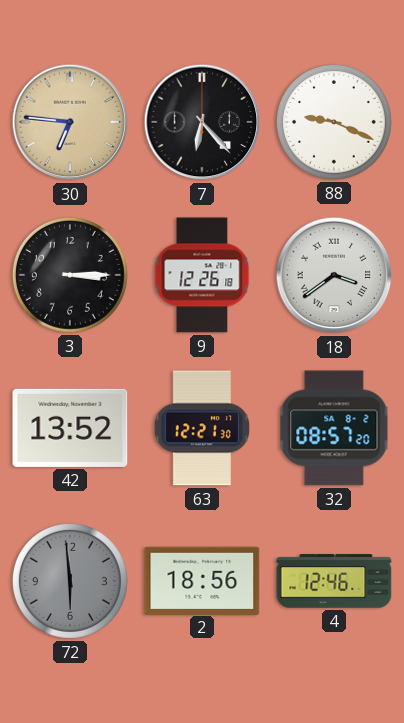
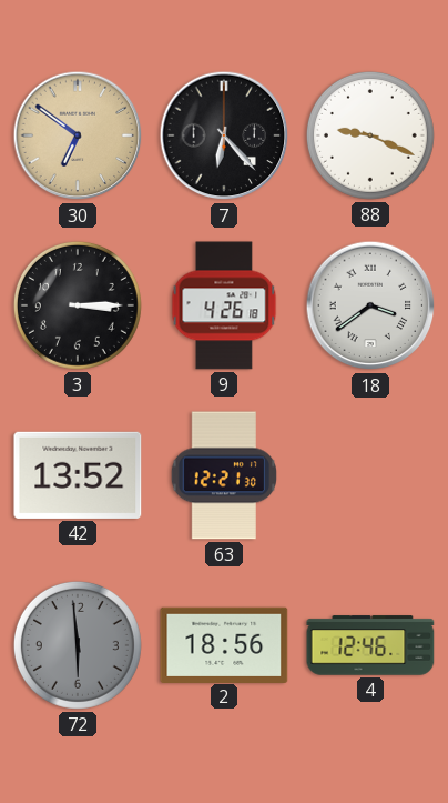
30: 6:46 -> 6:51 (78, 135)
9: 12:26 -> 4:26 (224, 305)
32: 08:57 -> none (334, 428)
